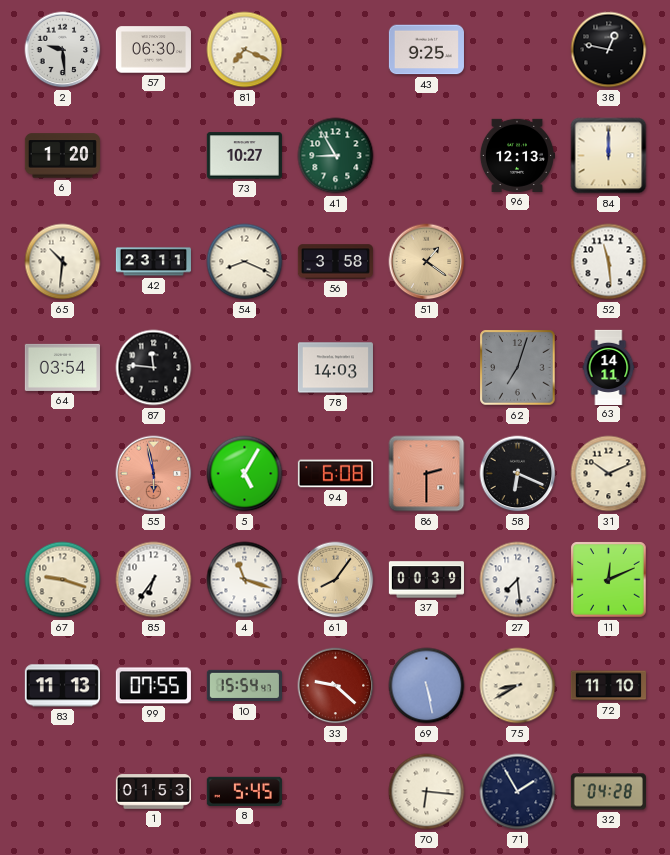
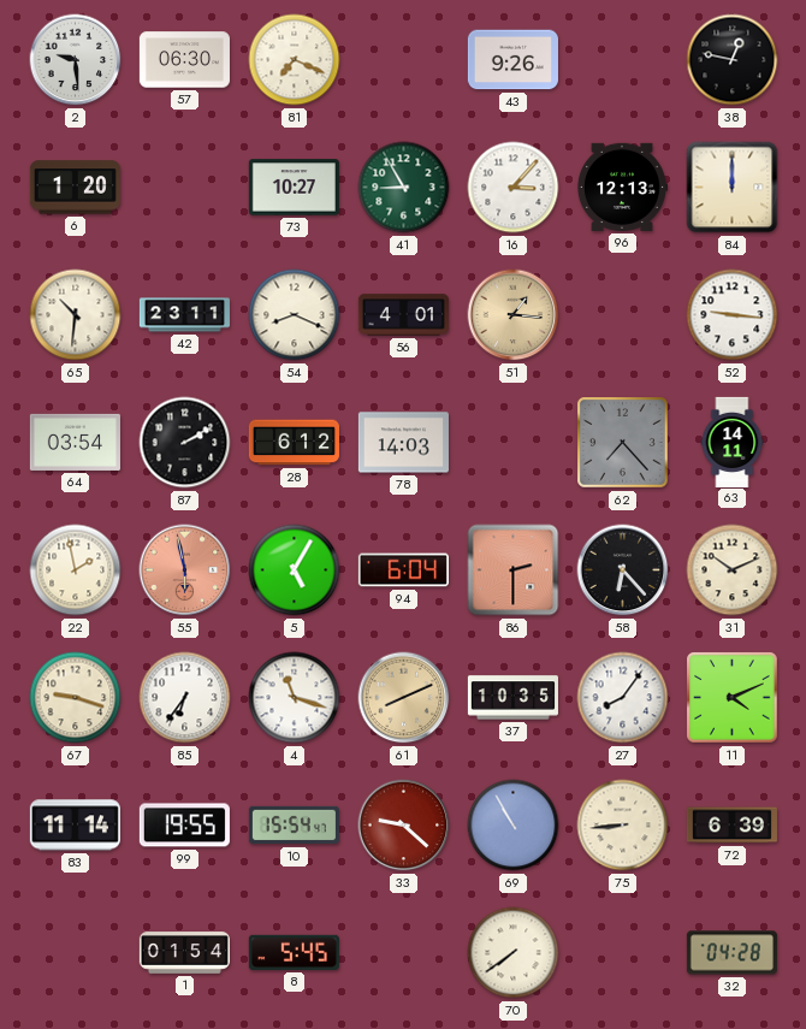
43: 9:25 -> 9:26 (512, 60)
16: none -> 3:07 (514, 188)
56: 3:58 -> 4:01 (403, 315)
51: 1:21 -> 1:16 (514, 315)
52: 11:29 -> 9:16 (733, 315)
87: 11:46 -> 2:10 (185, 443)
28: none -> 6:12 (294, 443)
62: 7:03 -> 7:23 (623, 443)
22: none -> 1:58 (76, 570)
94: 6:08 -> 6:04 (403, 570)
58: 6:19 -> 6:23 (623, 570)
61: 8:06 -> 8:11 (404, 698)
37: 00:39 -> 10:35 (512, 698)
27: 7:29 -> 8:06 (623, 698)
11: 12:11 -> 4:11 (733, 698)
83: 11:13 -> 11:14 (75, 826)
99: 07:55 -> 19:55 (184, 826)
69: 5:28 -> 10:55 (514, 826)
75: 8:40 -> 8:44 (623, 826)
72: 11:10 -> 6:39 (731, 826)
1: 01:53 -> 01:54 (184, 953)
70: 6:16 -> 7:39 (514, 953)
71: 1:55 -> none (518, 792)
